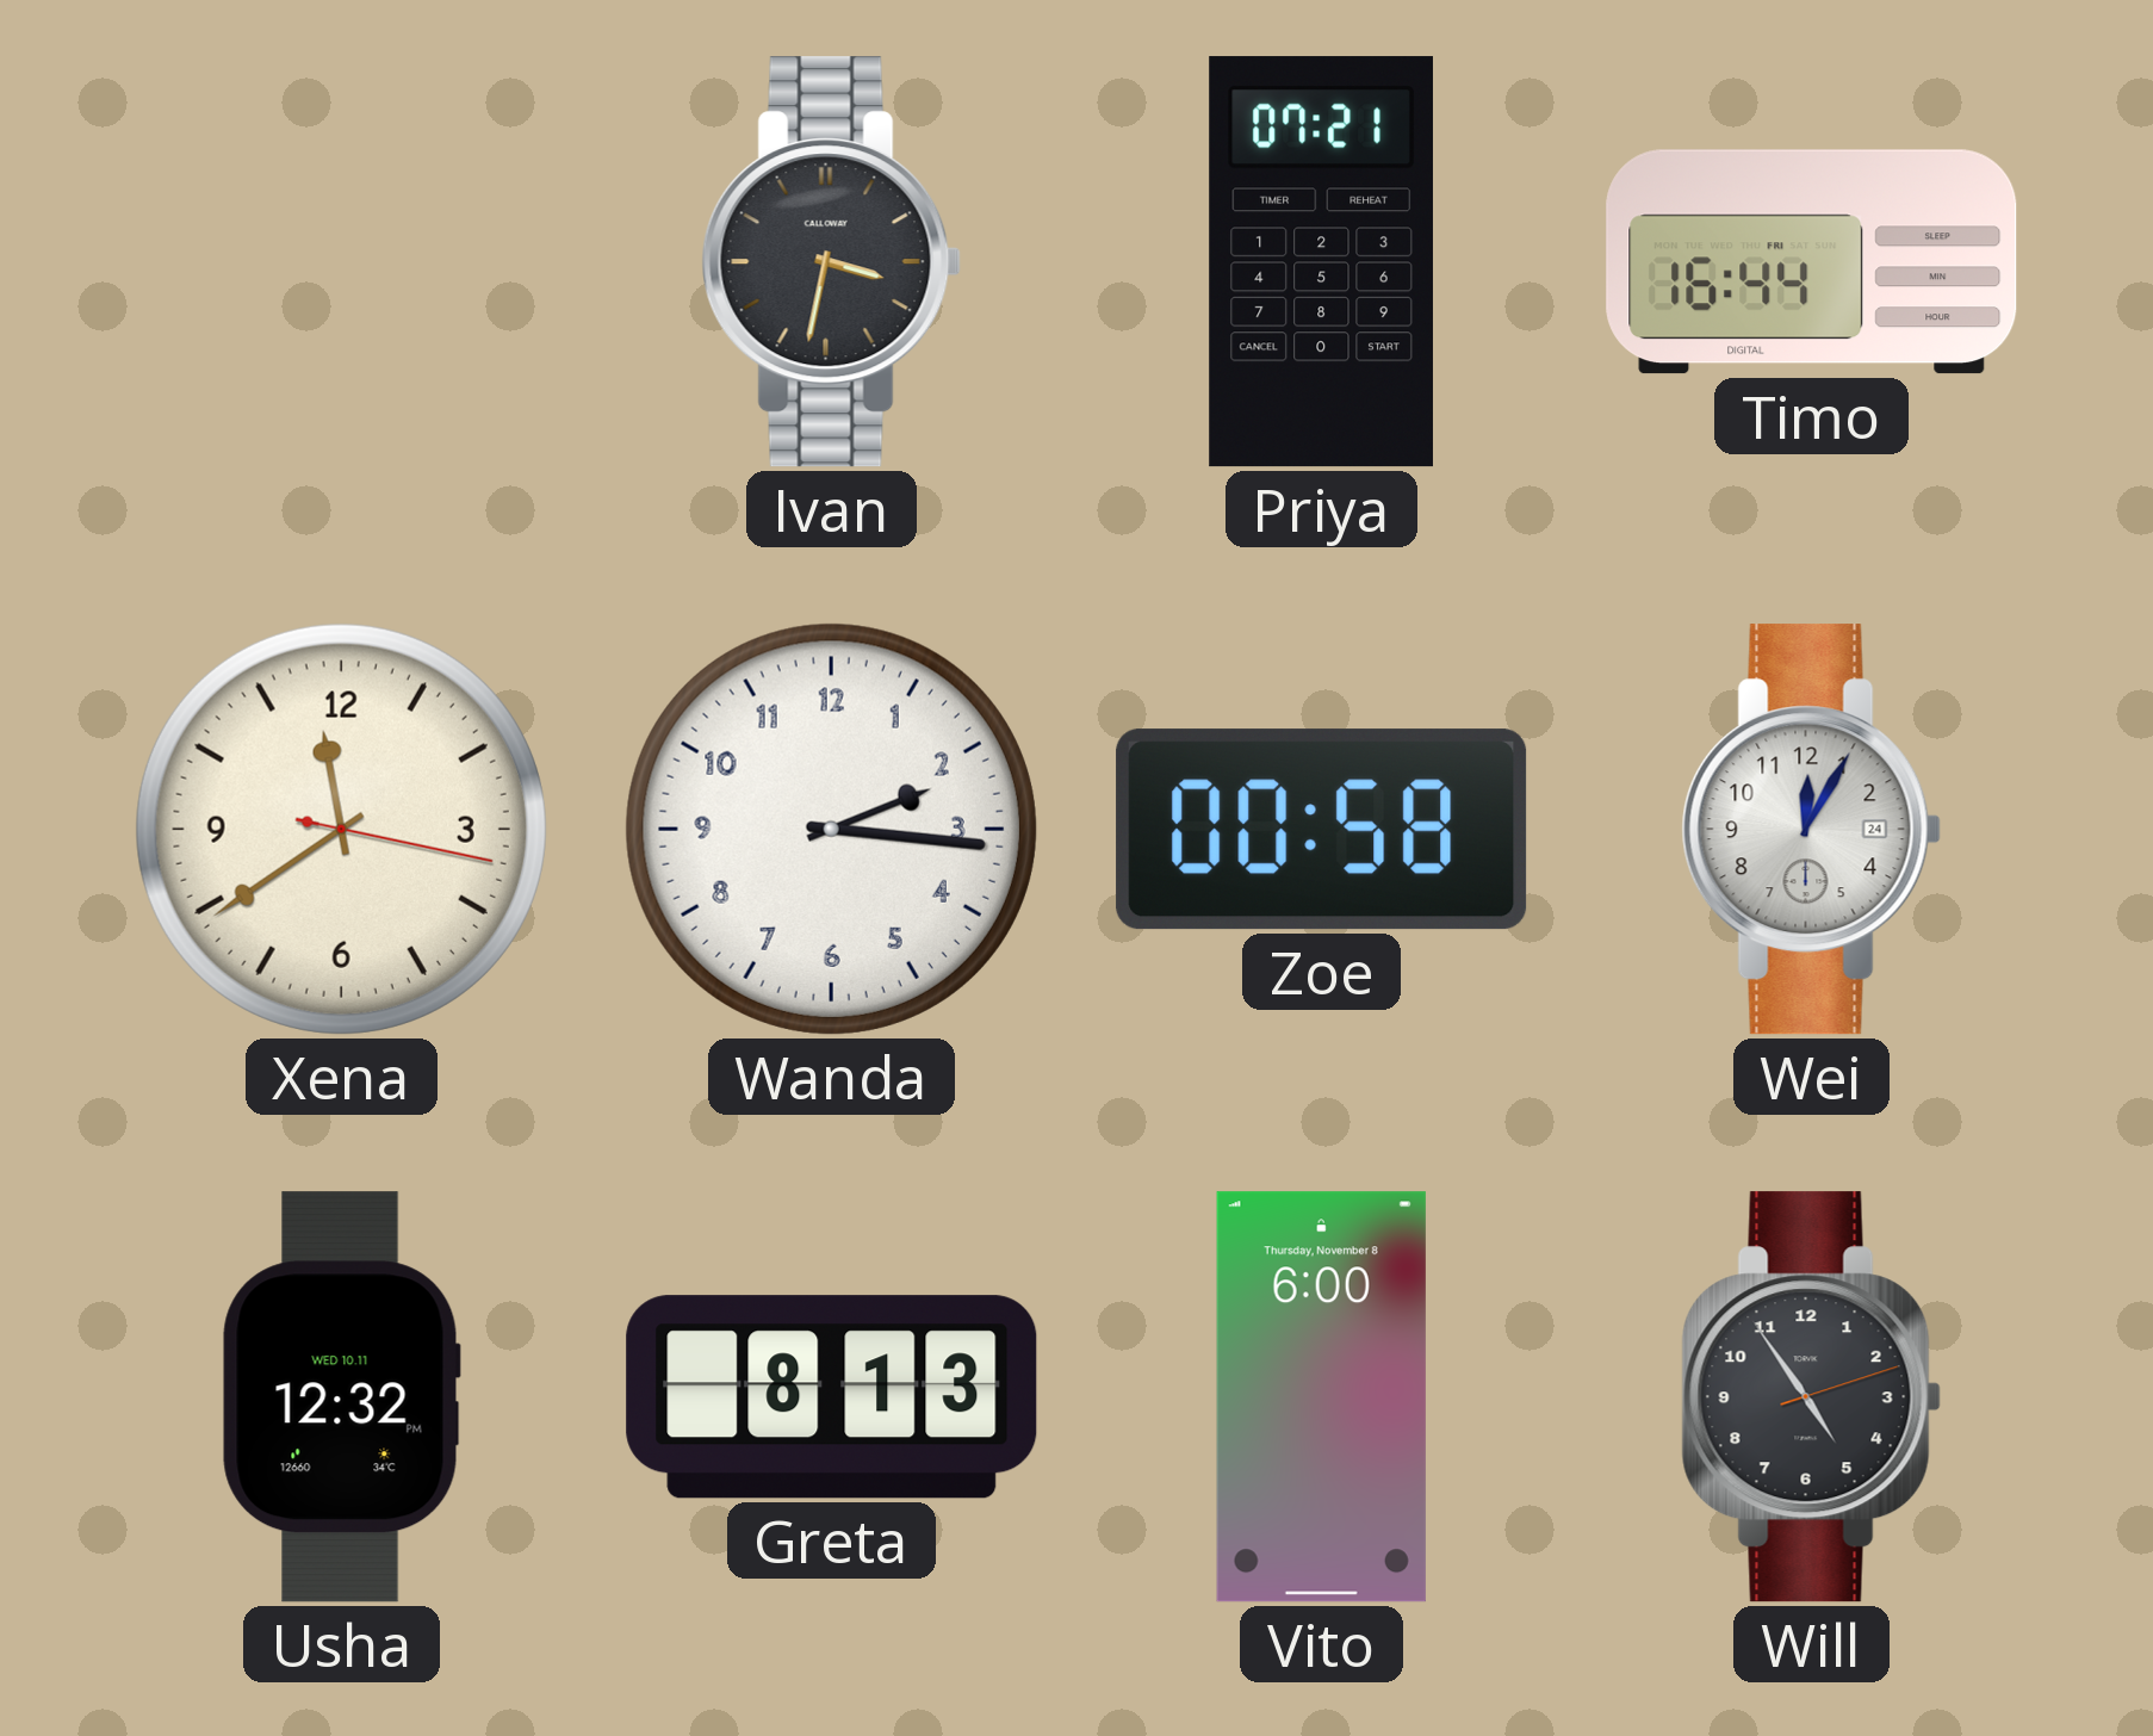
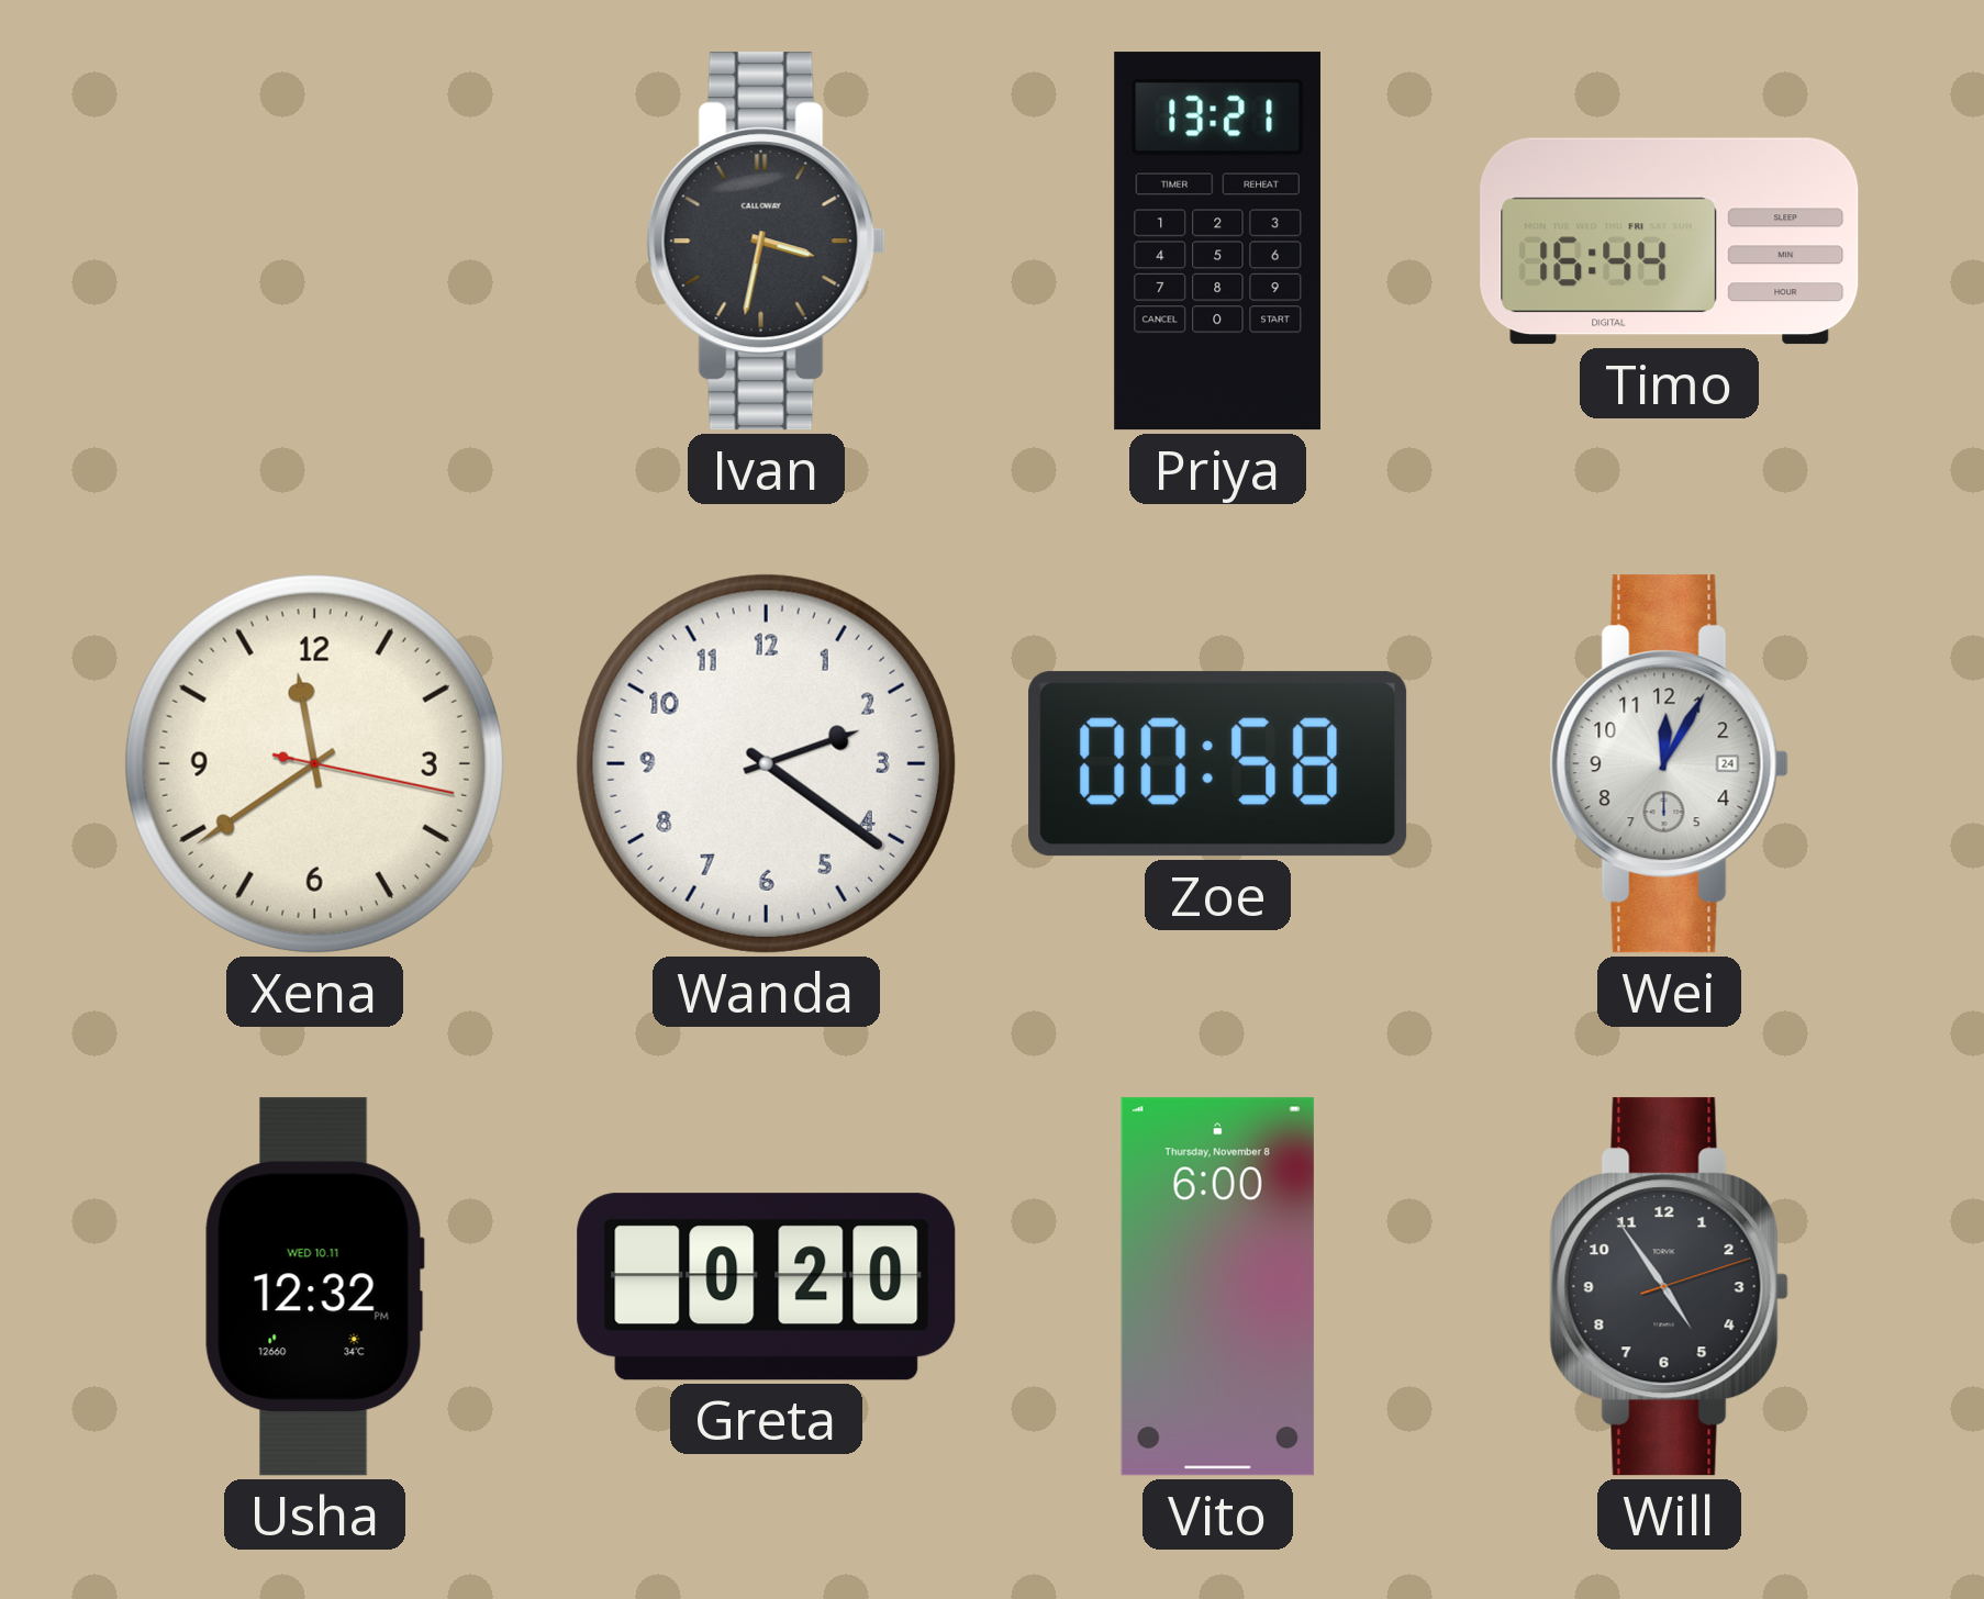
Priya: 07:21 -> 13:21 (1217, 242)
Wanda: 2:16 -> 2:21 (766, 763)
Greta: 8:13 -> 0:20 (767, 1287)
